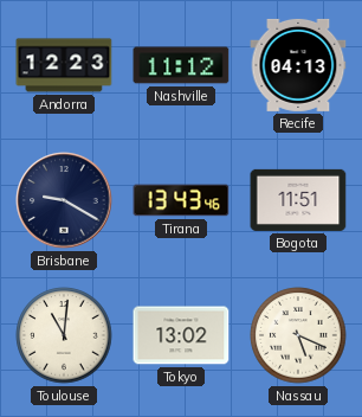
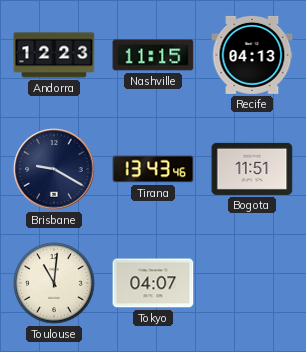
Nashville: 11:12 -> 11:15 (153, 55)
Tokyo: 13:02 -> 04:07 (153, 283)
Nassau: 5:19 -> none (298, 335)
